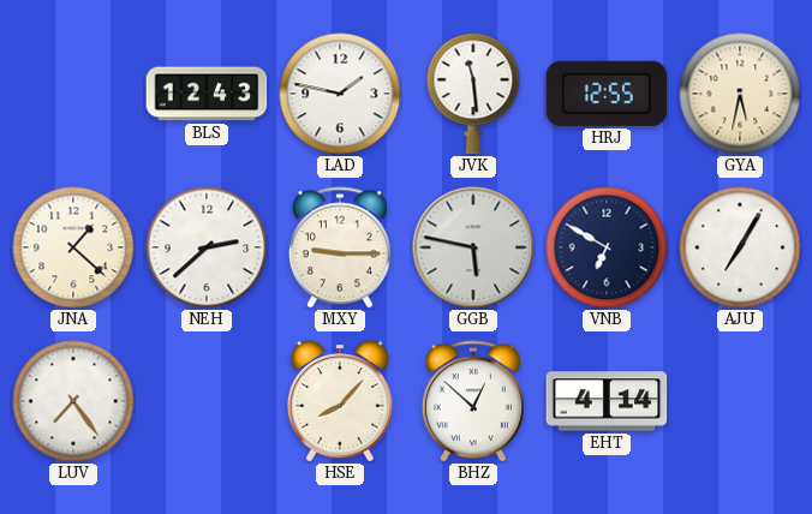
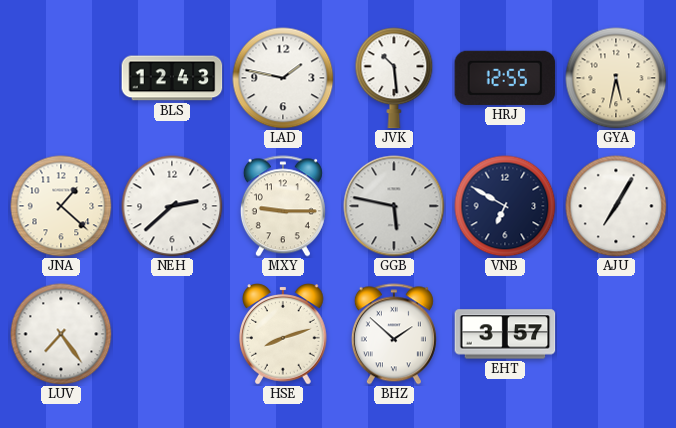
JVK: 11:29 -> 10:29 (394, 78)
HSE: 8:07 -> 8:12 (283, 334)
BHZ: 12:52 -> 1:52 (394, 334)
EHT: 4:14 -> 3:57 (505, 334)
